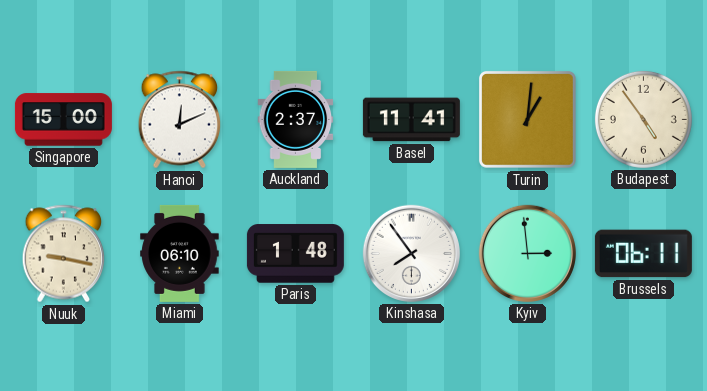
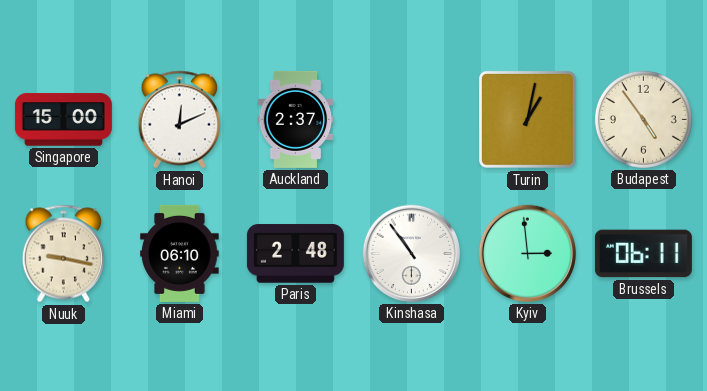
Basel: 11:41 -> none (411, 120)
Turin: 1:01 -> 1:02 (527, 119)
Paris: 1:48 -> 2:48 (295, 254)
Kinshasa: 7:54 -> 10:54 (411, 253)
